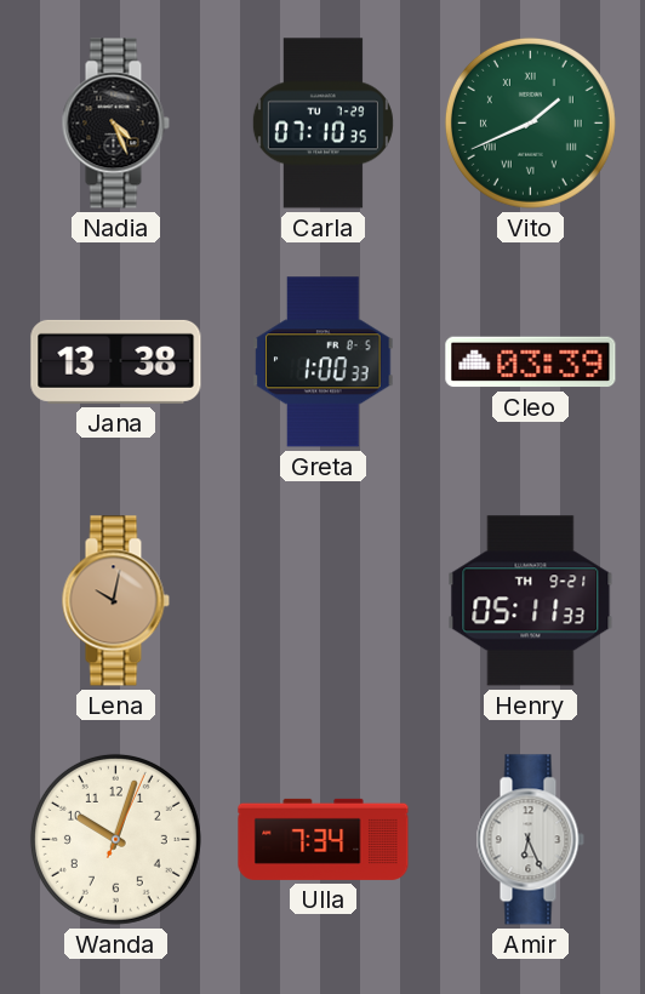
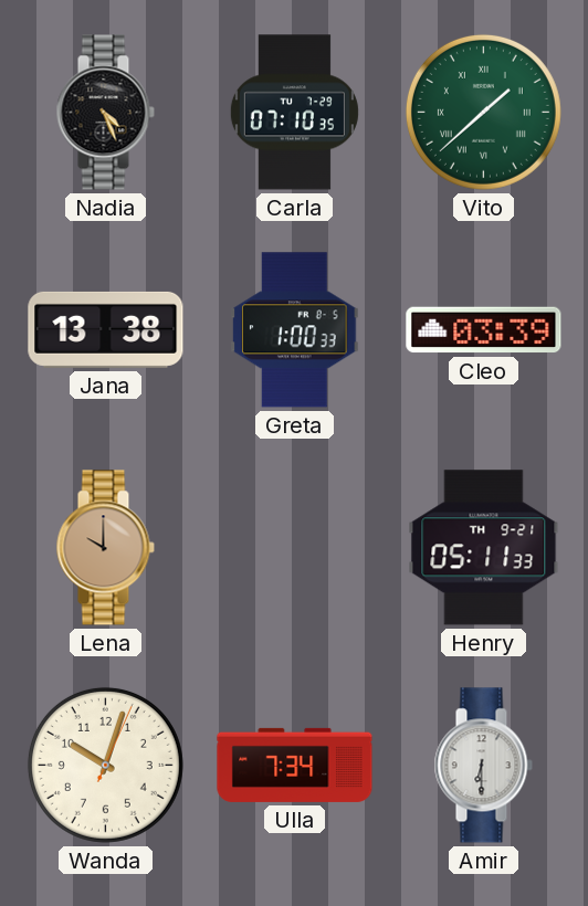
Vito: 1:41 -> 1:38 (483, 112)
Lena: 10:02 -> 10:00 (105, 548)
Amir: 6:26 -> 6:30 (483, 766)
